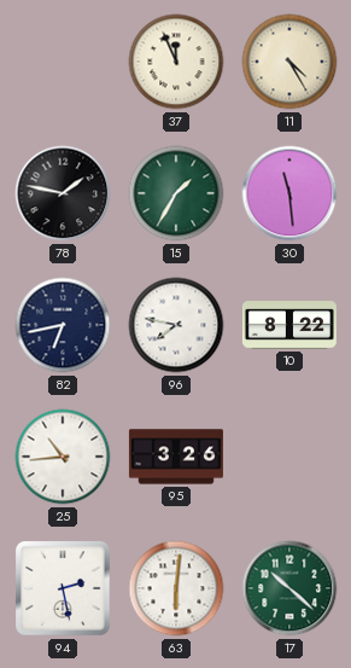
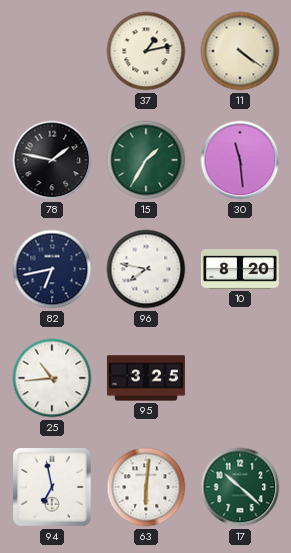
37: 11:56 -> 1:13 (146, 51)
11: 4:25 -> 4:21 (240, 51)
10: 8:22 -> 8:20 (240, 269)
95: 3:26 -> 3:25 (146, 378)
94: 2:28 -> 6:58 (52, 487)
